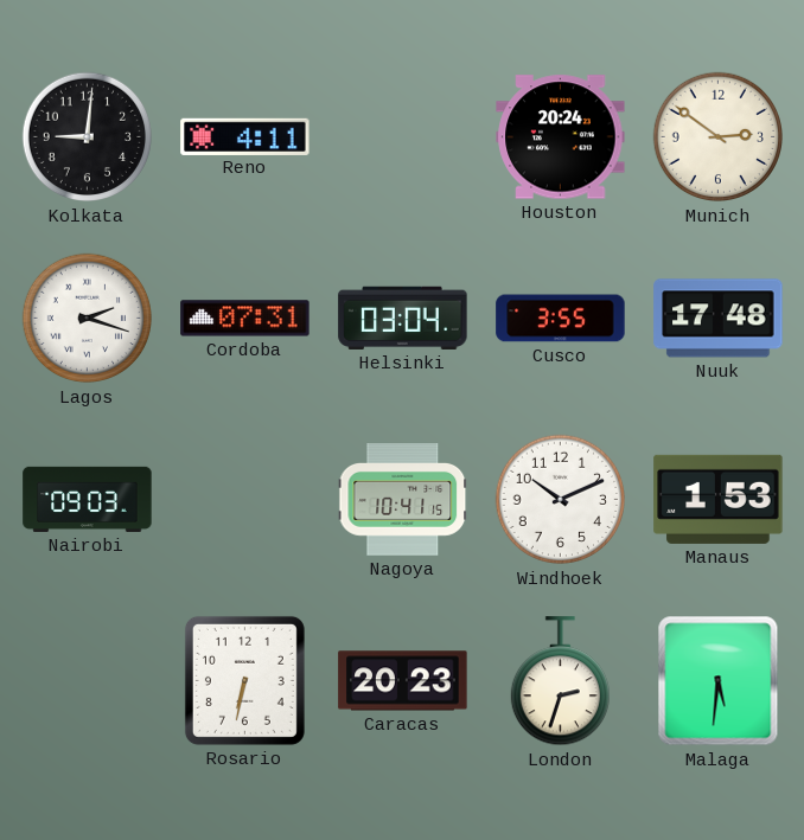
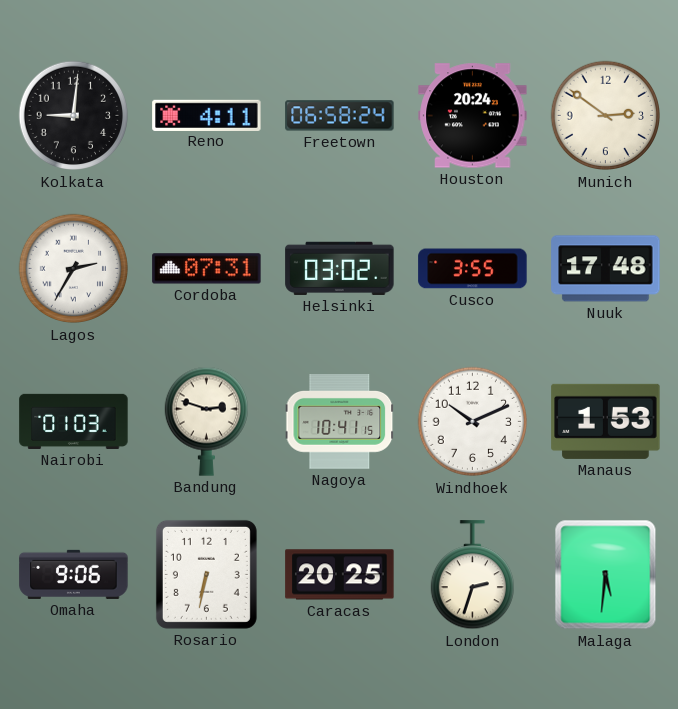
Freetown: none -> 06:58 (340, 116)
Lagos: 2:18 -> 2:35 (74, 269)
Helsinki: 03:04 -> 03:02 (340, 268)
Nairobi: 09:03 -> 01:03 (74, 421)
Bandung: none -> 2:48 (206, 421)
Omaha: none -> 9:06 (74, 574)
Caracas: 20:23 -> 20:25 (340, 575)
